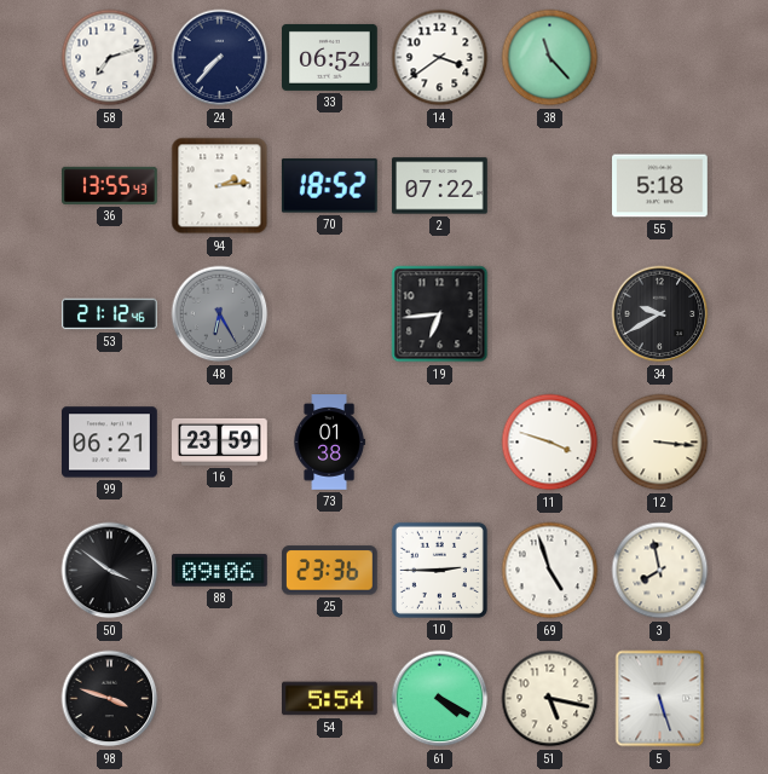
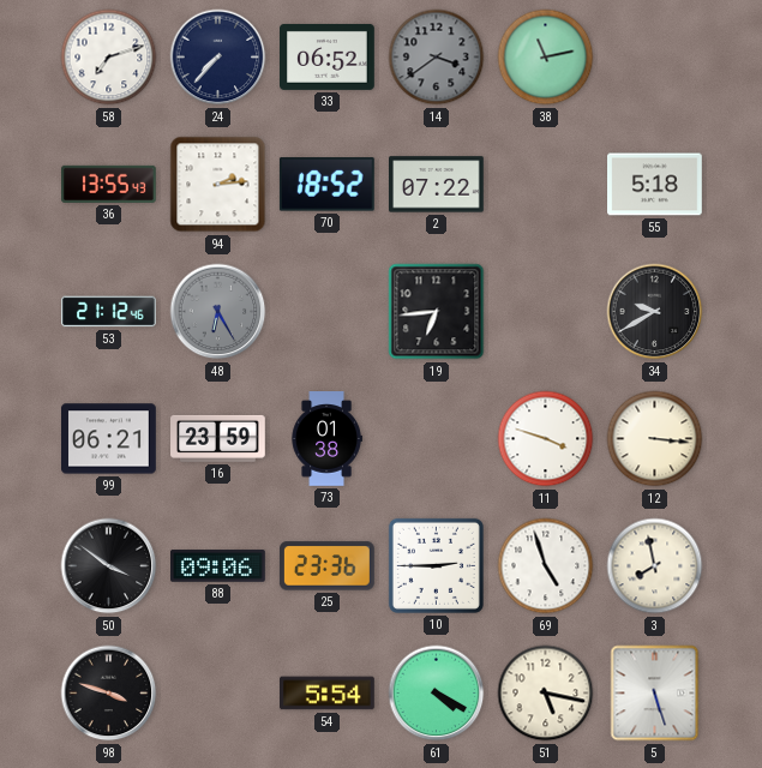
14 dial: white -> grey (437, 58)
38: 11:23 -> 11:13 (546, 58)
